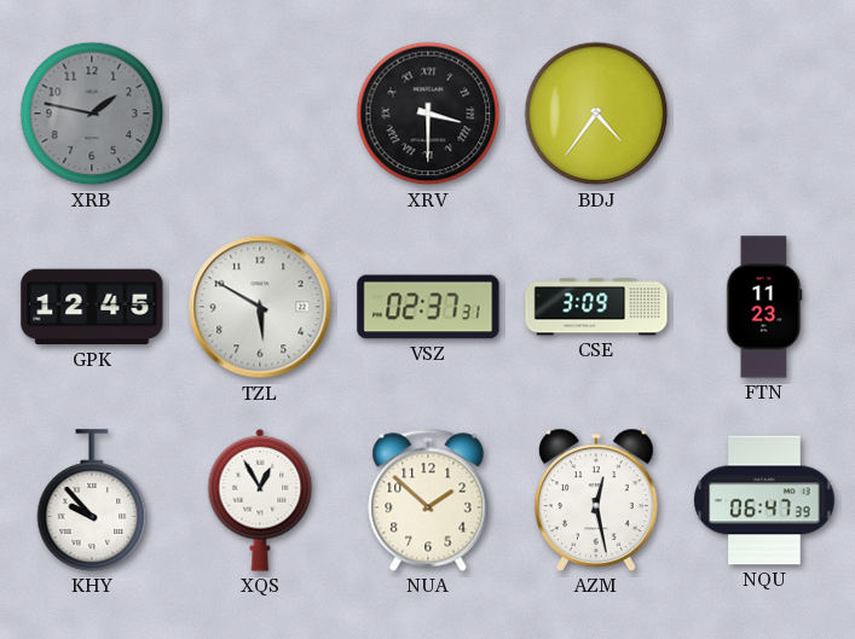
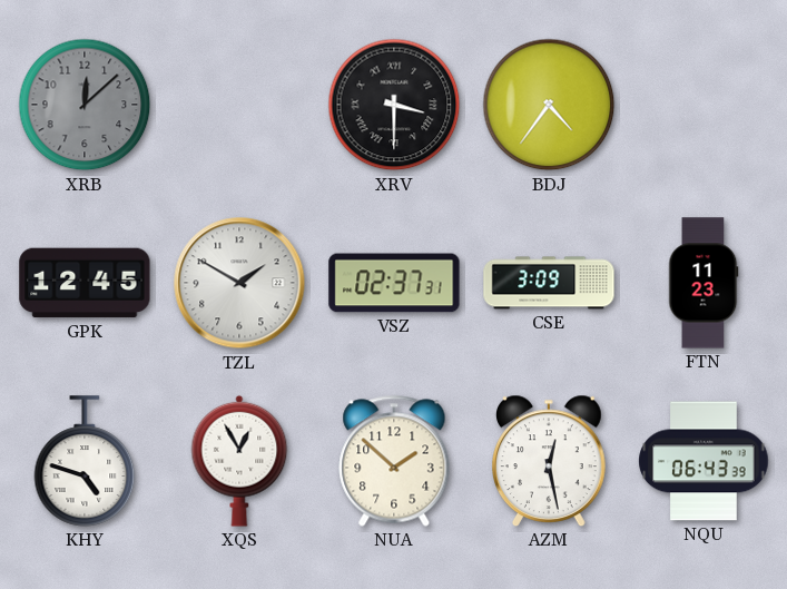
XRB: 1:47 -> 12:08 (85, 105)
TZL: 5:50 -> 1:50 (239, 283)
KHY: 9:53 -> 4:48 (85, 461)
NQU: 06:47 -> 06:43 (704, 461)
